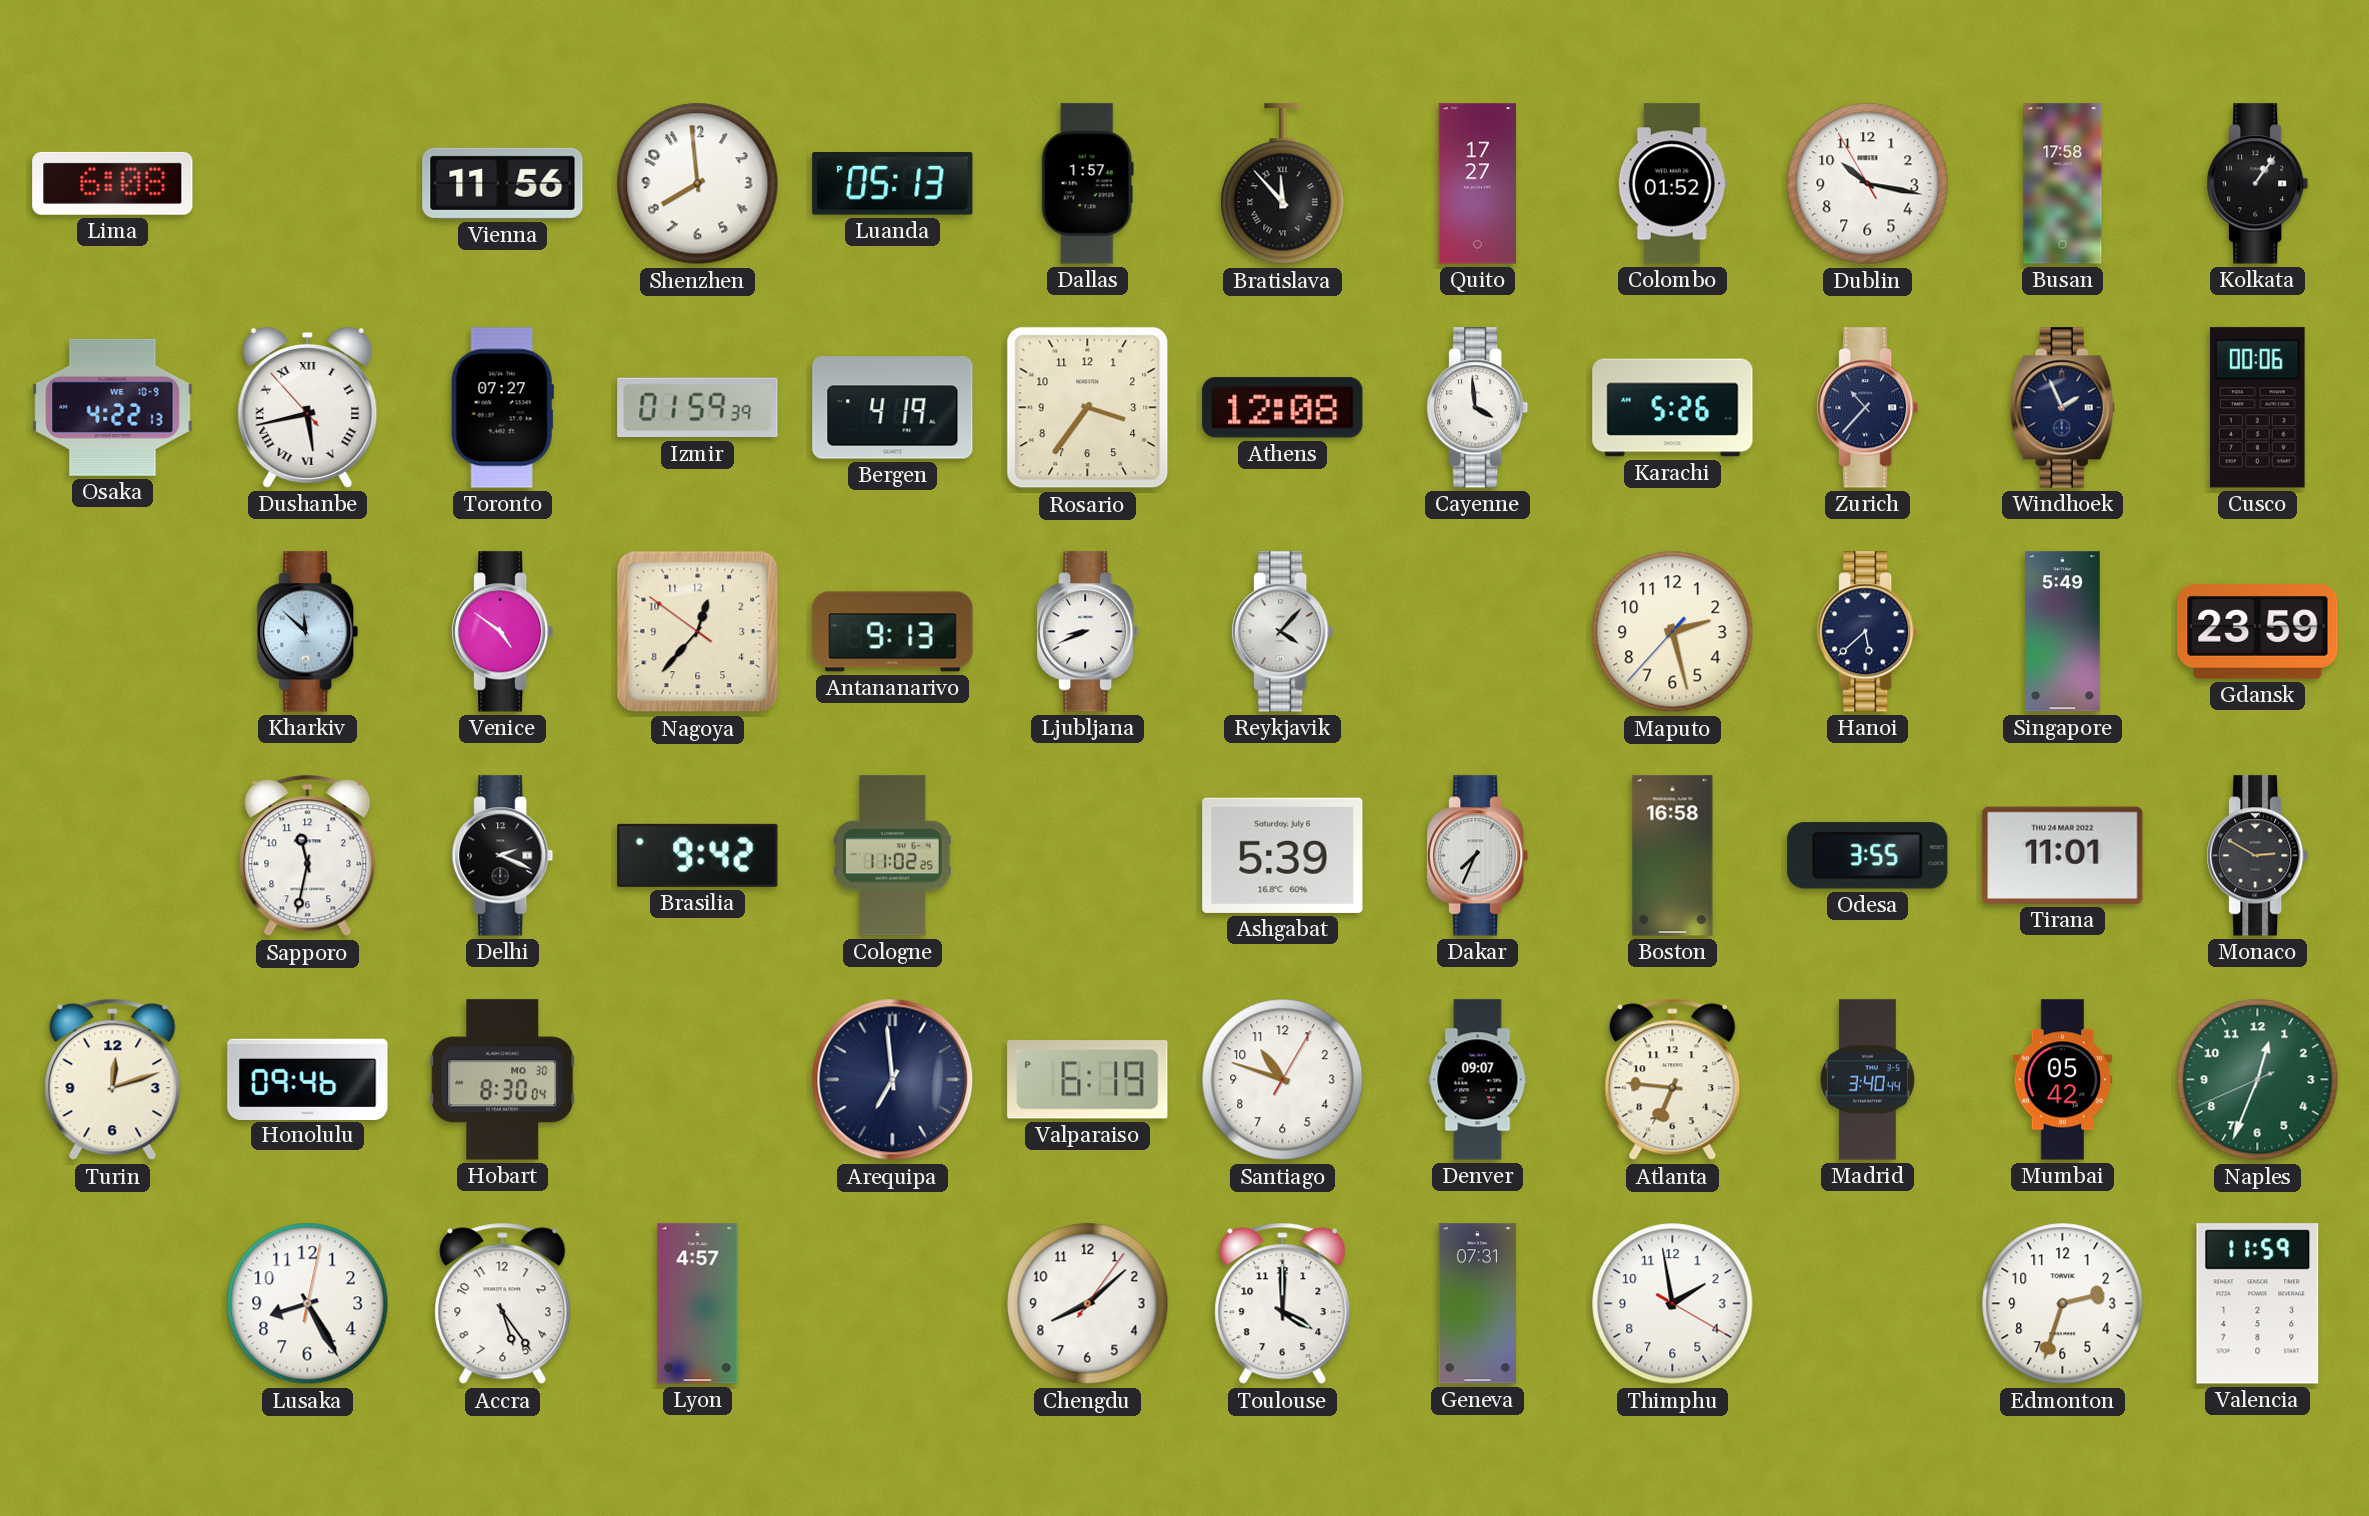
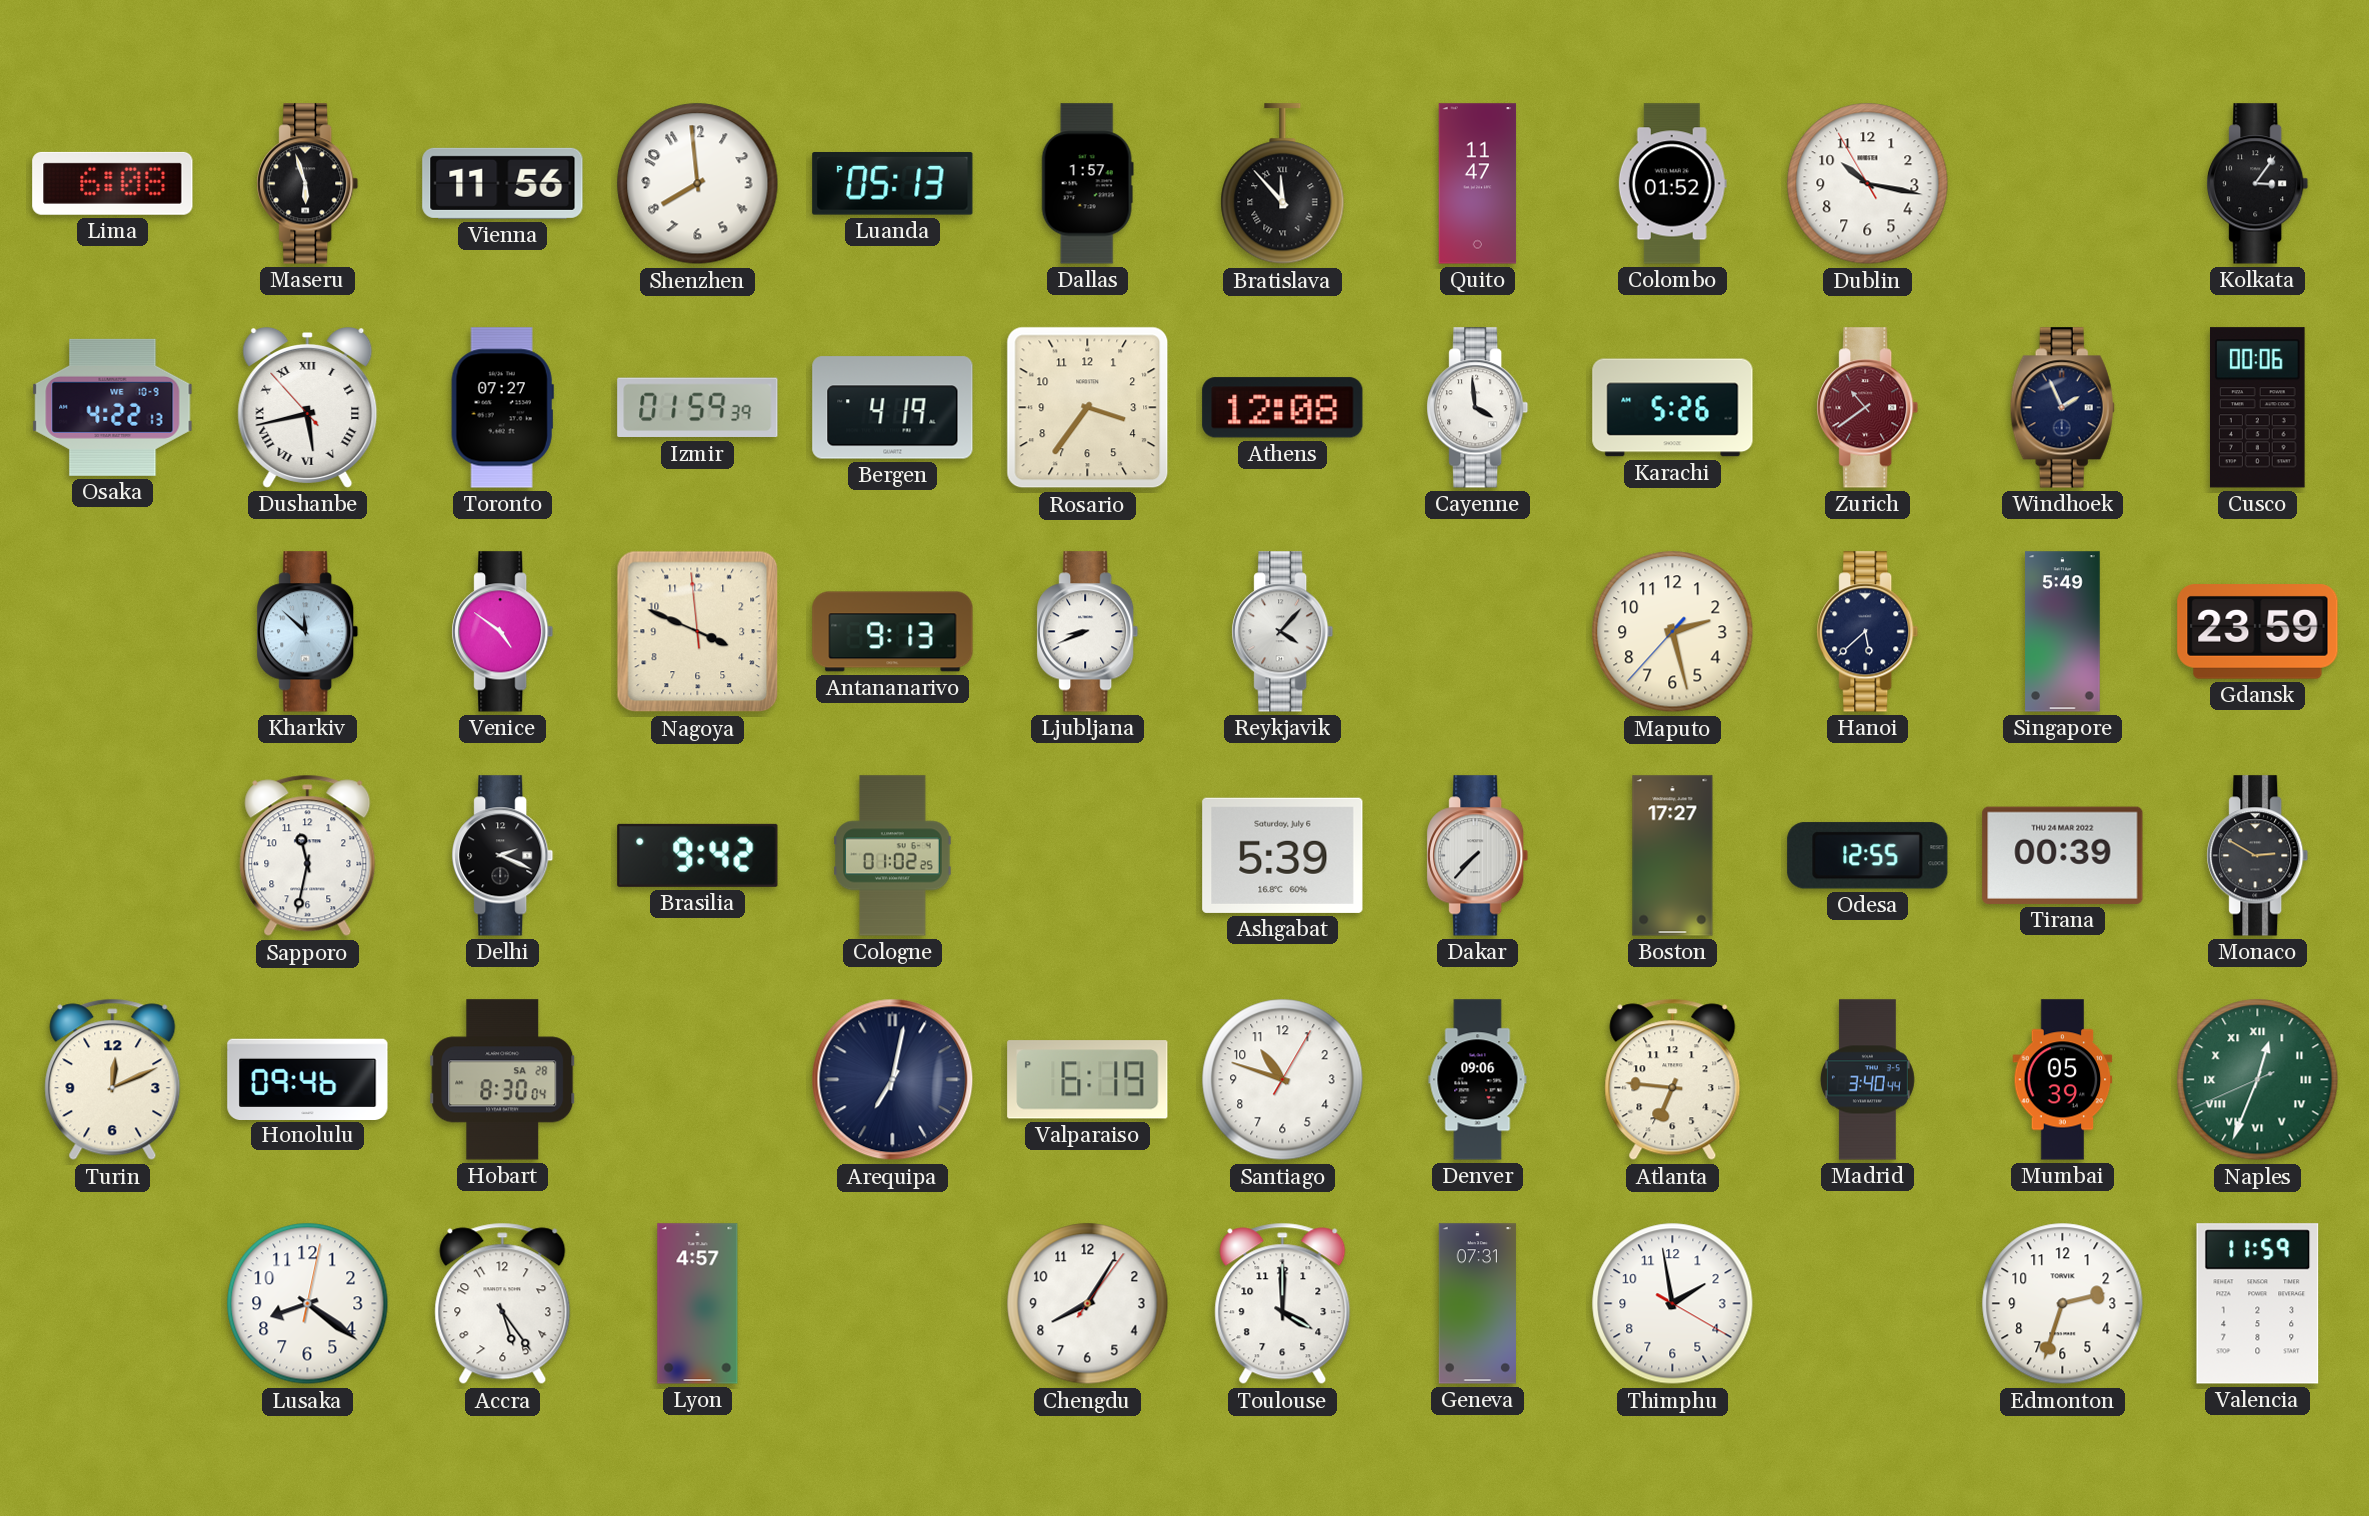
Maseru: none -> 5:57 (308, 184)
Quito: 17:27 -> 11:47 (1478, 184)
Busan: 17:58 -> none (2063, 184)
Kolkata: 1:06 -> 3:06 (2258, 184)
Zurich: 10:37 -> 10:39 (1868, 408)
Zurich dial: navy -> burgundy (1868, 408)
Nagoya: 12:36 -> 3:48 (698, 632)
Cologne: 11:02 -> 01:02 (893, 856)
Dakar: 7:34 -> 7:37 (1478, 856)
Boston: 16:58 -> 17:27 (1673, 856)
Odesa: 3:55 -> 12:55 (1868, 856)
Tirana: 11:01 -> 00:39 (2063, 855)
Turin: 12:12 -> 12:11 (113, 1080)
Hobart date: MO 30 -> SA 28 (503, 1080)
Arequipa: 6:59 -> 7:02 (893, 1080)
Denver: 09:07 -> 09:06 (1478, 1080)
Mumbai: 05:42 -> 05:39 (2063, 1080)
Naples numerals: Arabic -> Roman (2258, 1080)
Lusaka: 8:25 -> 8:21 (308, 1304)
Chengdu: 8:08 -> 8:05 (1088, 1304)
